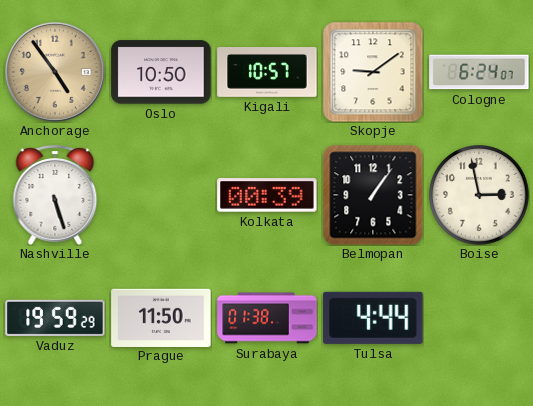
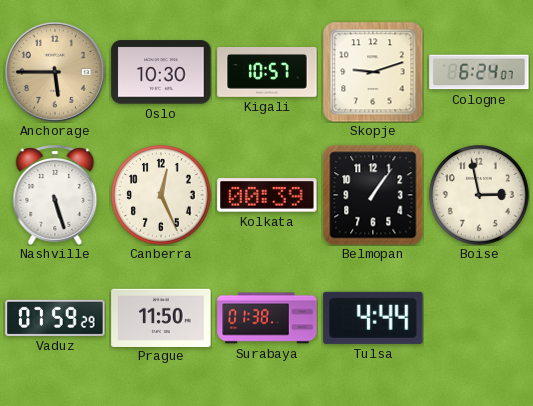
Anchorage: 4:54 -> 5:45 (55, 72)
Oslo: 10:50 -> 10:30 (161, 72)
Skopje: 9:09 -> 9:12 (373, 72)
Canberra: none -> 12:26 (161, 195)
Vaduz: 19:59 -> 07:59 (55, 318)
